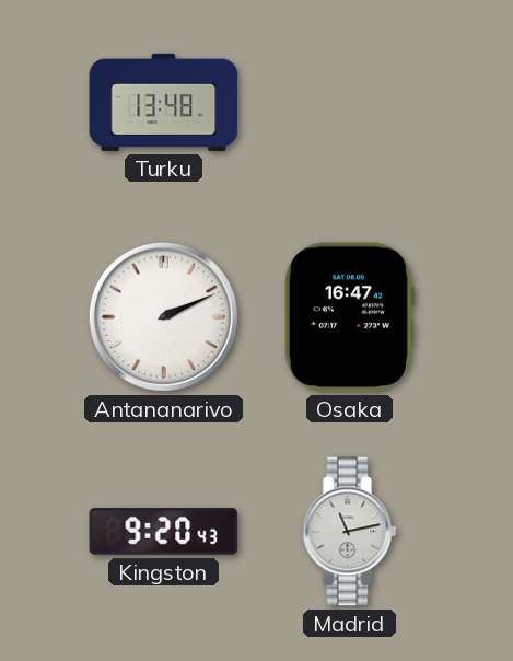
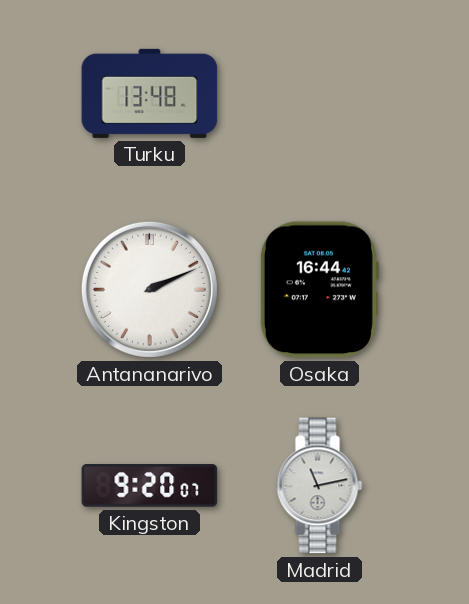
Osaka: 16:47 -> 16:44 (319, 290)
Kingston: 9:20:43 -> 9:20:07 (150, 486)
